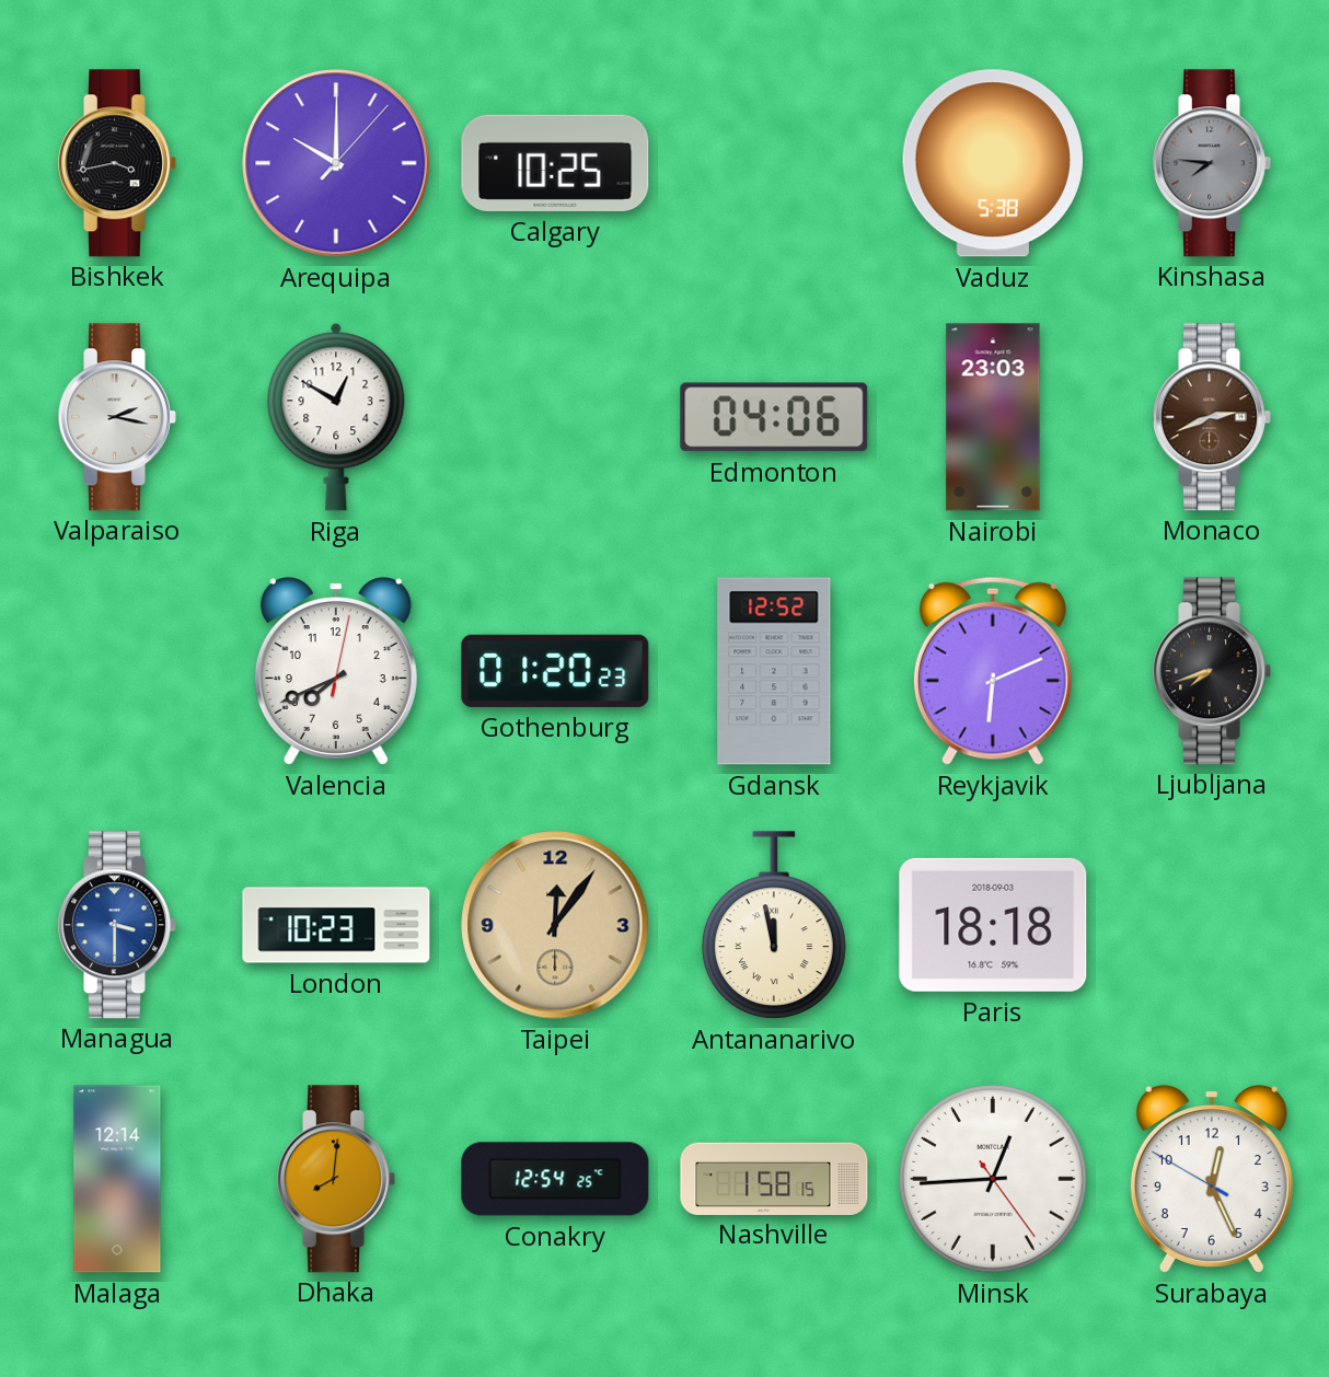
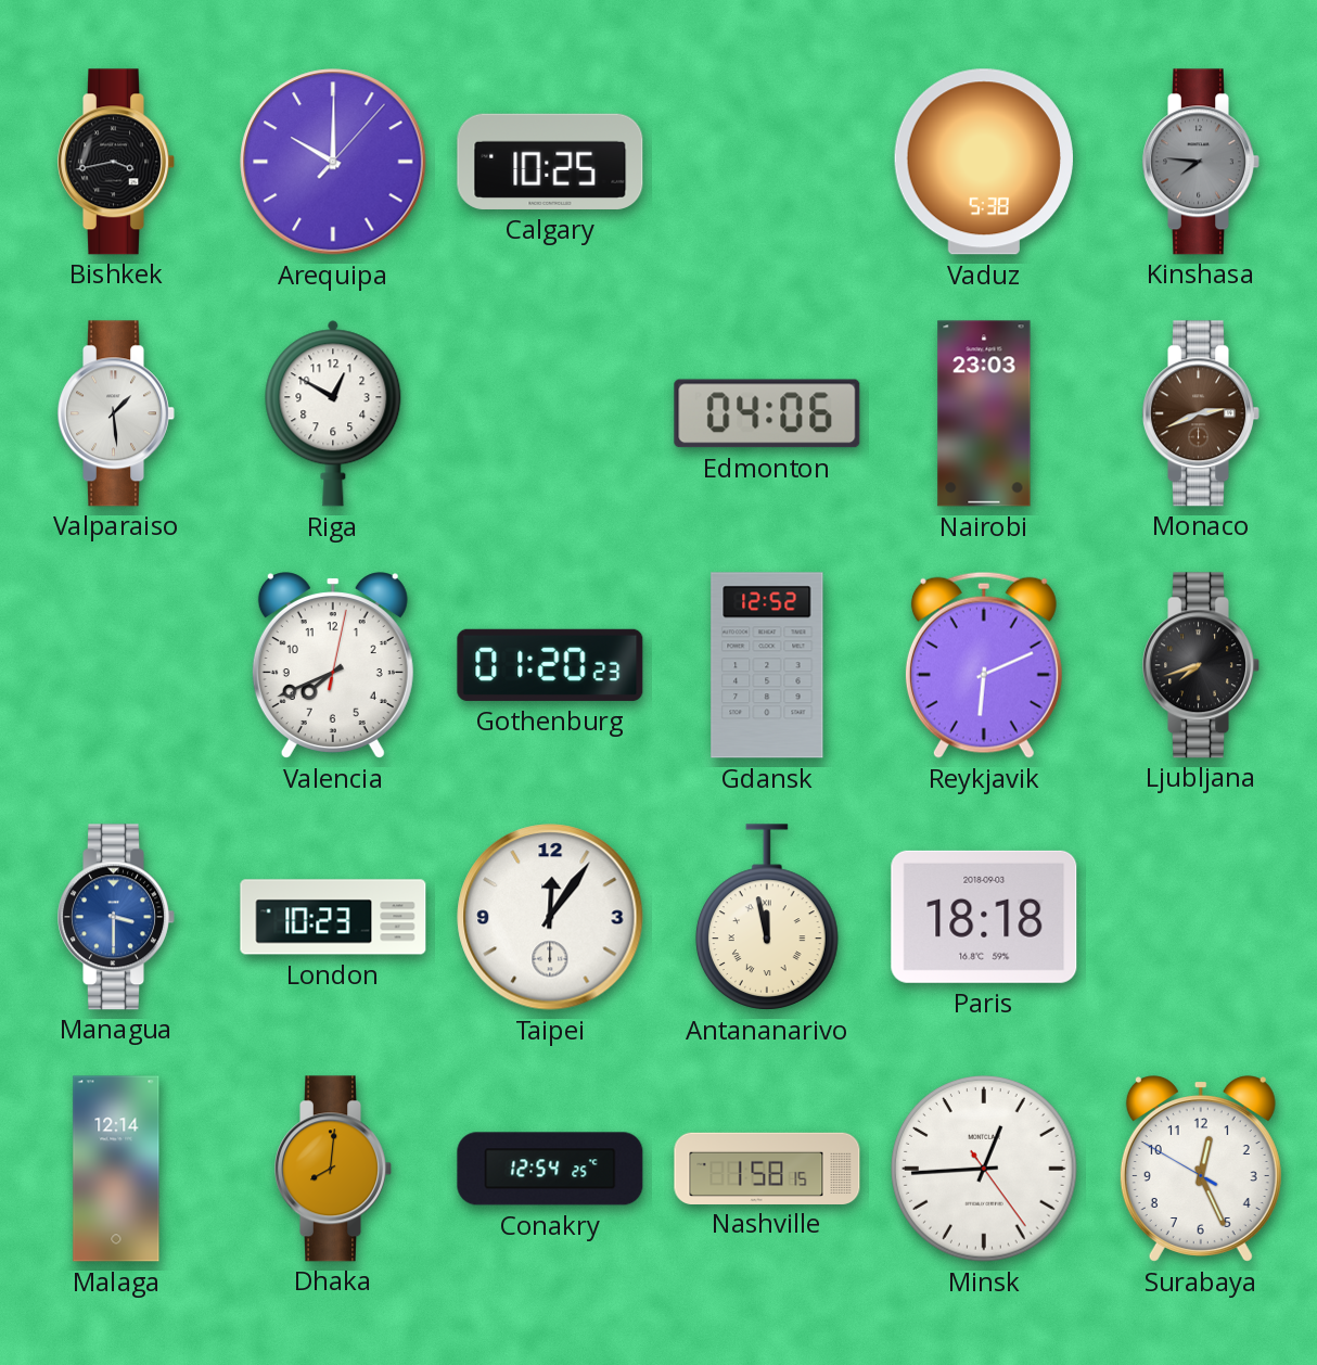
Valparaiso: 2:17 -> 1:29 (117, 413)
Taipei dial: champagne -> white (550, 917)
